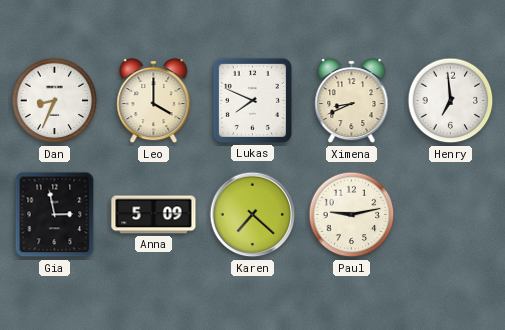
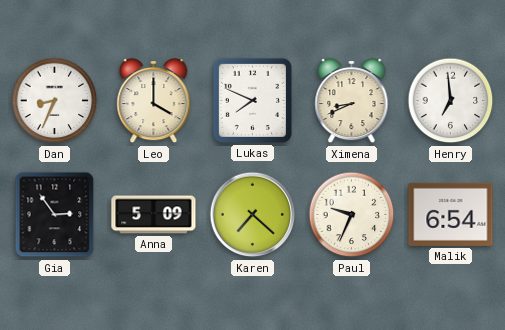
Gia: 2:58 -> 2:54 (55, 215)
Paul: 9:13 -> 9:34 (352, 215)
Malik: none -> 6:54 (451, 214)
